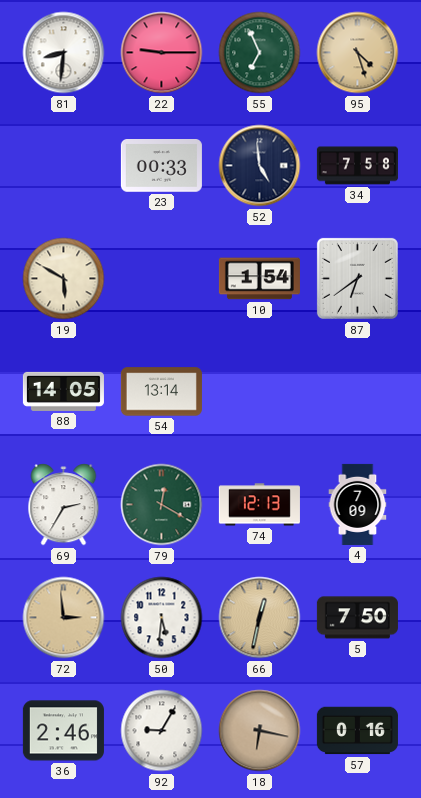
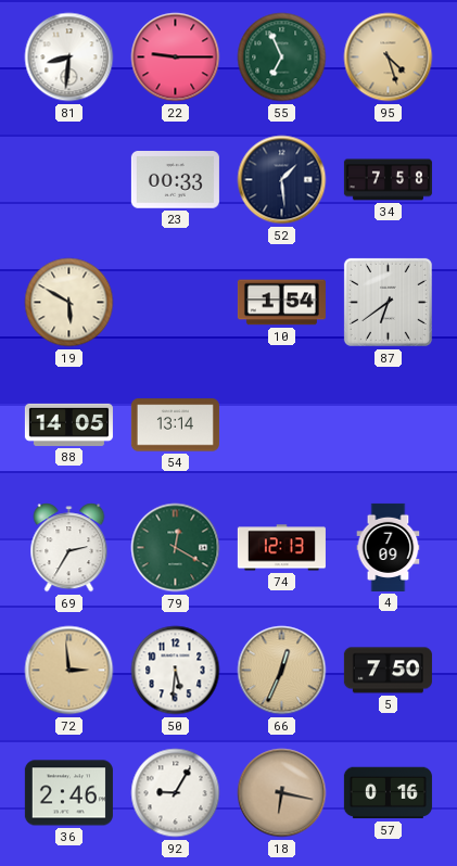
52: 4:59 -> 1:29 (282, 180)
66: 12:32 -> 12:34 (282, 671)
